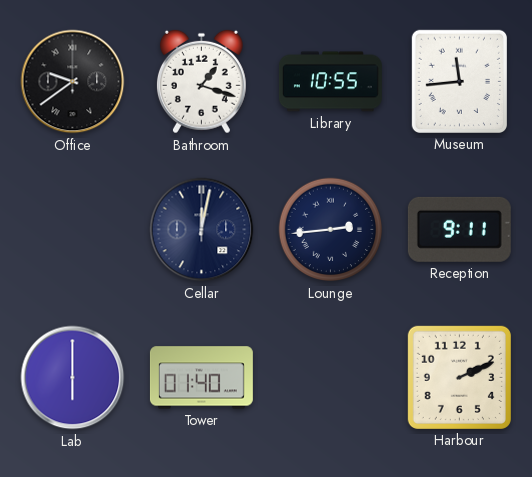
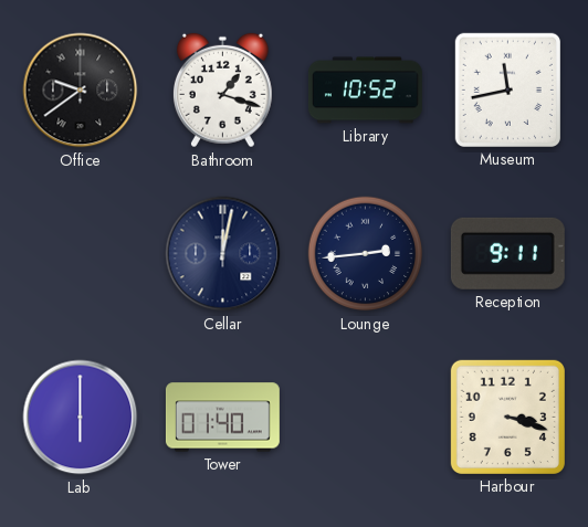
Library: 10:55 -> 10:52 (365, 91)
Museum: 11:44 -> 11:43 (507, 89)
Harbour: 2:11 -> 3:18 (507, 417)
